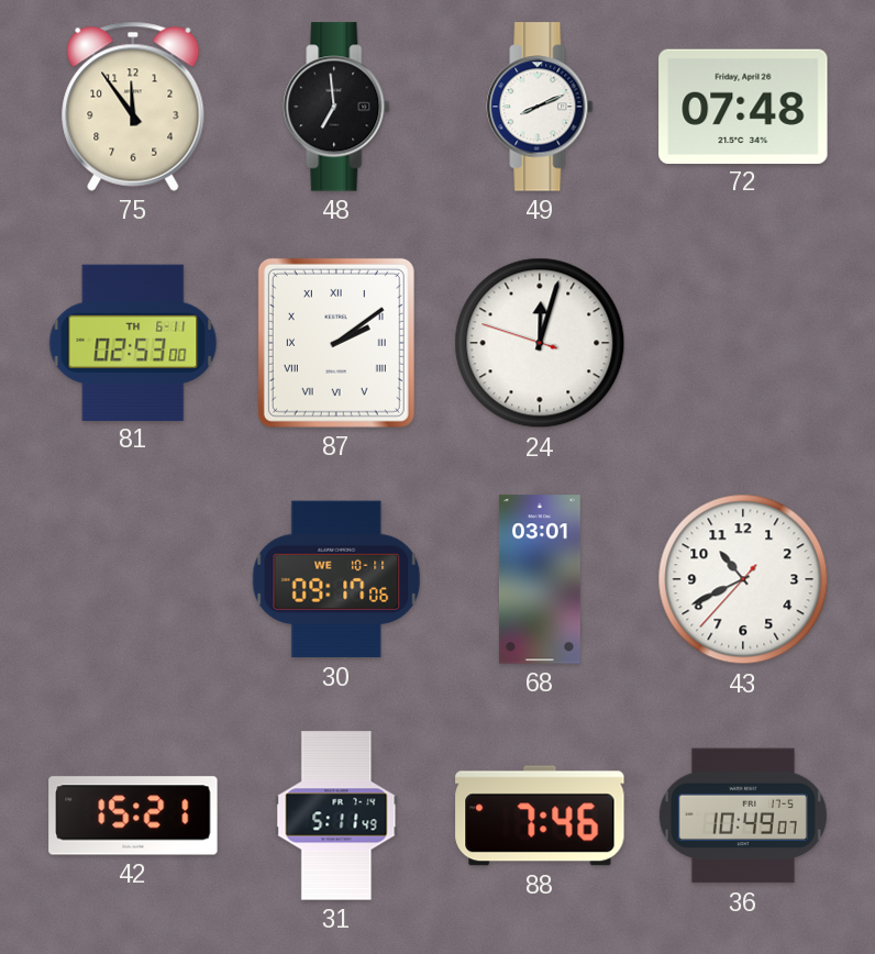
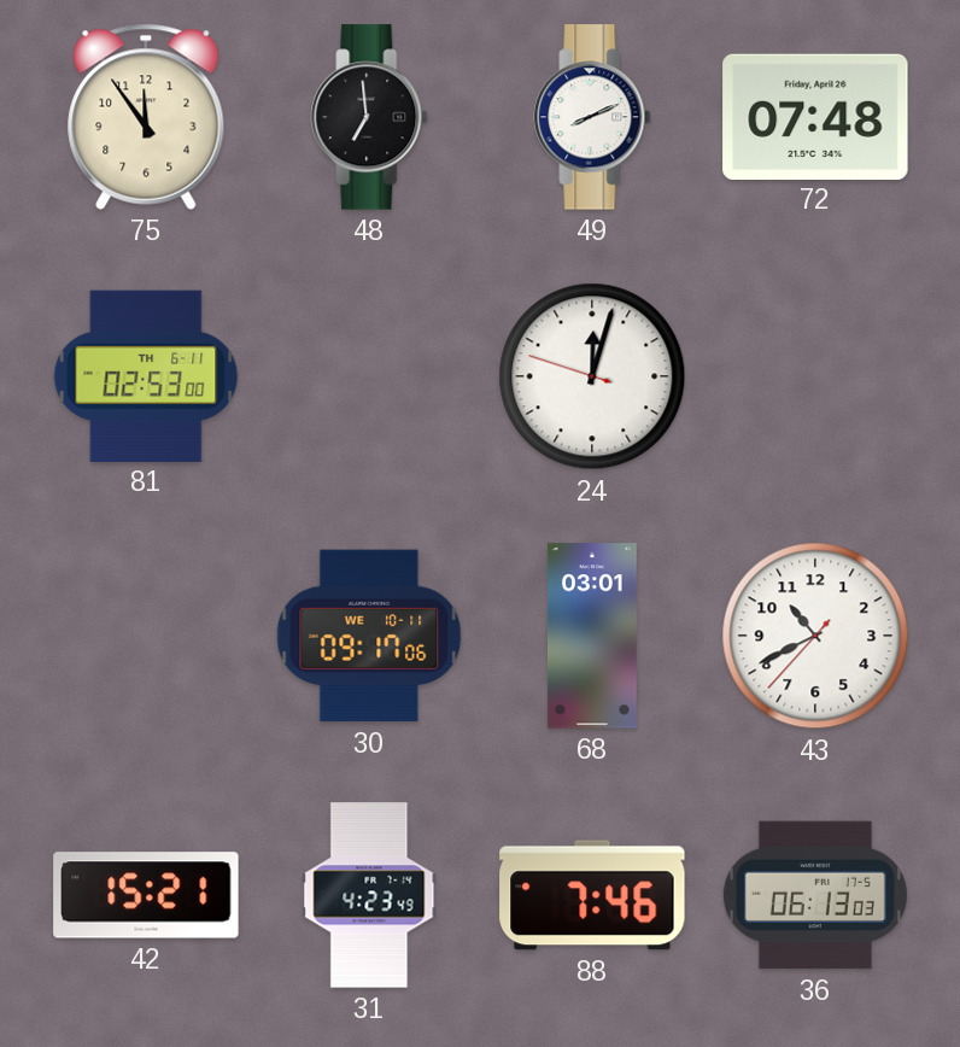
87: 2:09 -> none (336, 343)
31: 5:11 -> 4:23 (369, 895)
36: 10:49 -> 06:13 (815, 895)
